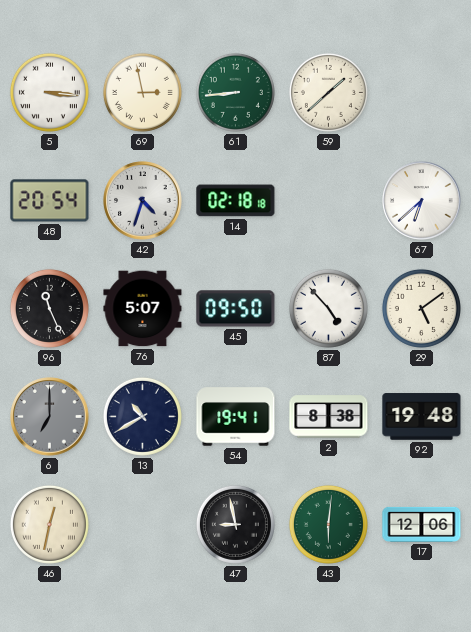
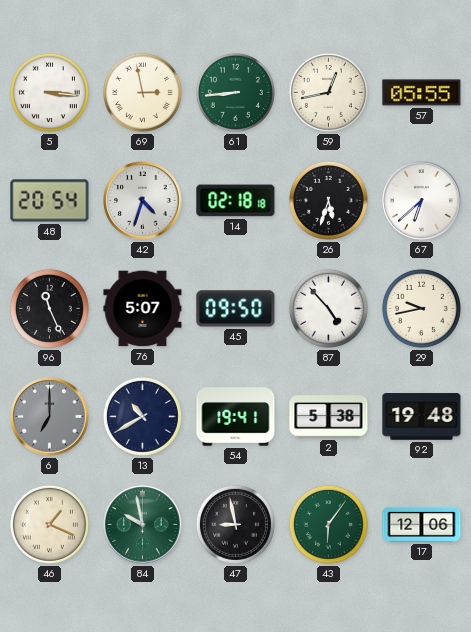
59: 1:38 -> 12:43 (328, 92)
57: none -> 05:55 (422, 93)
26: none -> 5:33 (328, 200)
29: 5:09 -> 9:43 (421, 308)
2: 8:38 -> 5:38 (329, 417)
46: 12:32 -> 1:19 (49, 524)
84: none -> 9:58 (143, 525)
43: 6:01 -> 6:06 (328, 524)
